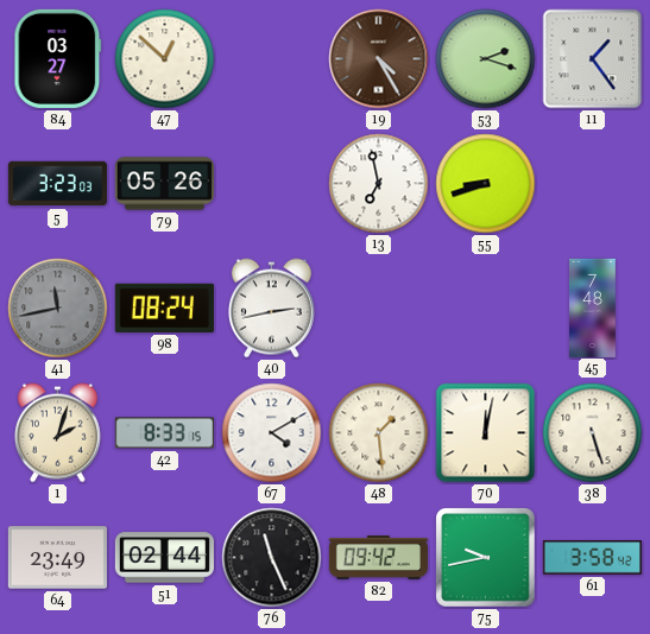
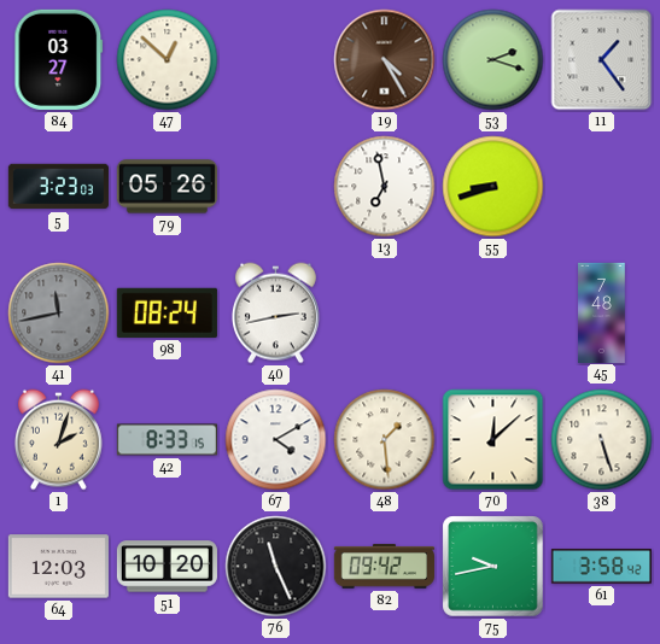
70: 12:02 -> 12:08 (493, 440)
64: 23:49 -> 12:03 (58, 567)
51: 02:44 -> 10:20 (167, 567)
